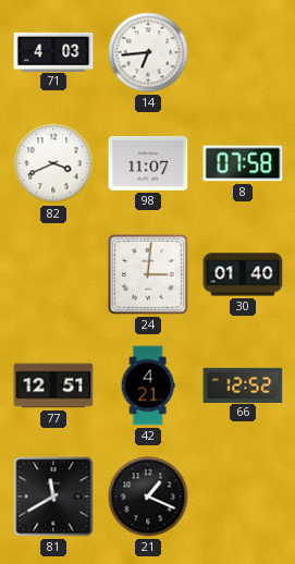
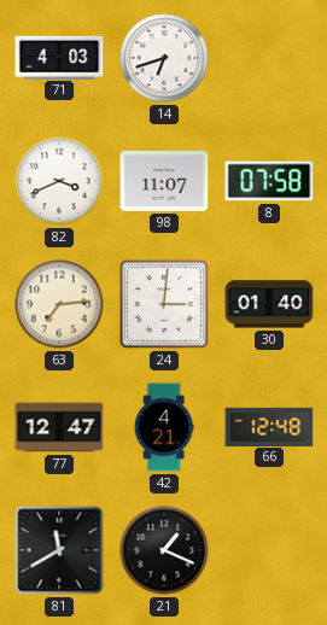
14: 6:44 -> 6:42 (164, 58)
63: none -> 7:14 (59, 304)
77: 12:51 -> 12:47 (59, 427)
66: 12:52 -> 12:48 (269, 426)
